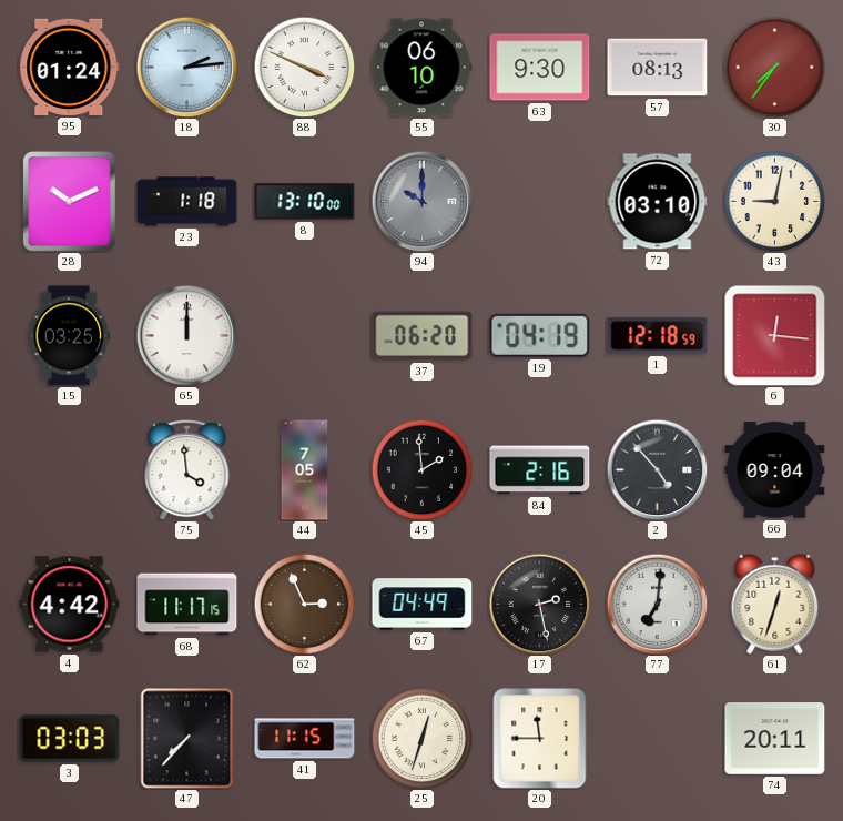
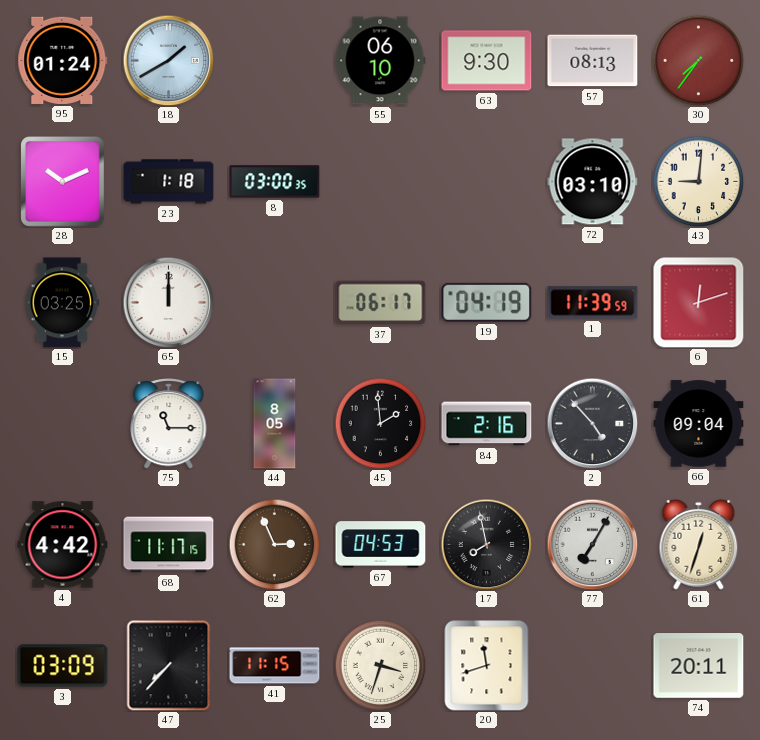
18: 2:14 -> 1:40 (168, 60)
88: 3:49 -> none (304, 67)
8: 13:10 -> 03:00 (275, 182)
94: 10:00 -> none (421, 201)
43: 9:02 -> 9:01 (698, 181)
37: 06:20 -> 06:17 (381, 303)
1: 12:18 -> 11:39 (593, 303)
6: 12:16 -> 12:12 (699, 303)
75: 3:59 -> 11:15 (169, 424)
44: 7:05 -> 8:05 (275, 424)
67: 04:49 -> 04:53 (381, 545)
17: 2:28 -> 7:58 (486, 544)
77: 7:01 -> 7:05 (592, 544)
3: 03:03 -> 03:09 (63, 666)
25: 12:33 -> 3:33 (380, 665)
20: 11:45 -> 11:42 (487, 666)
